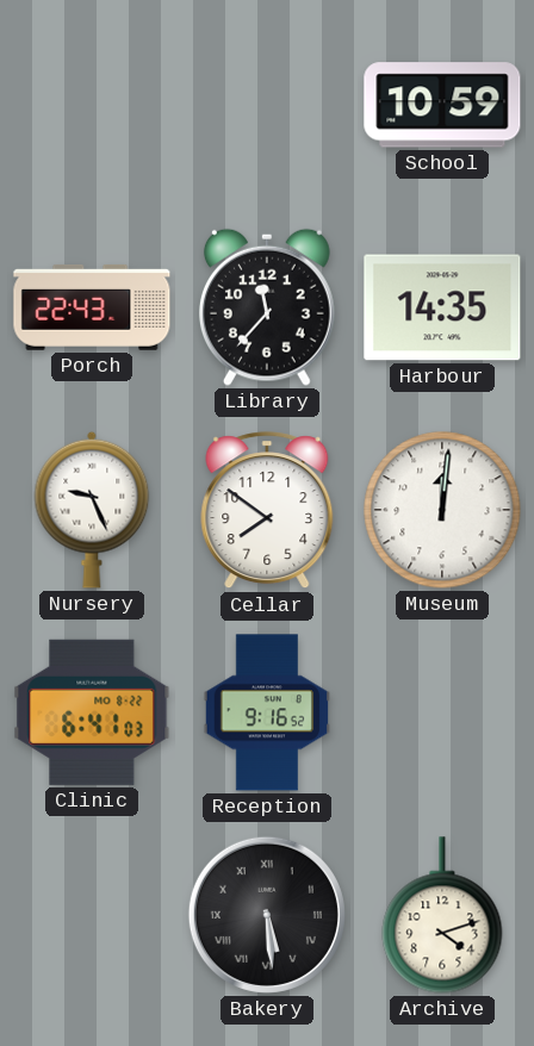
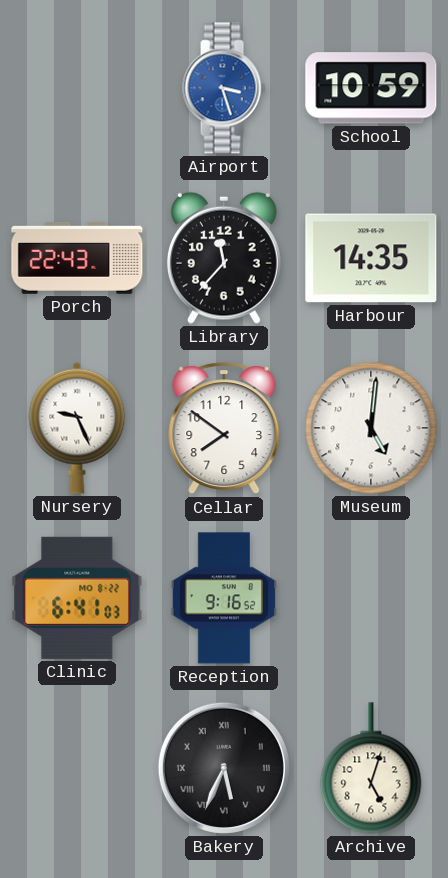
Airport: none -> 3:27 (224, 88)
Museum: 12:01 -> 5:01 (371, 428)
Bakery: 5:29 -> 5:34 (224, 768)
Archive: 4:12 -> 5:03 (371, 768)
